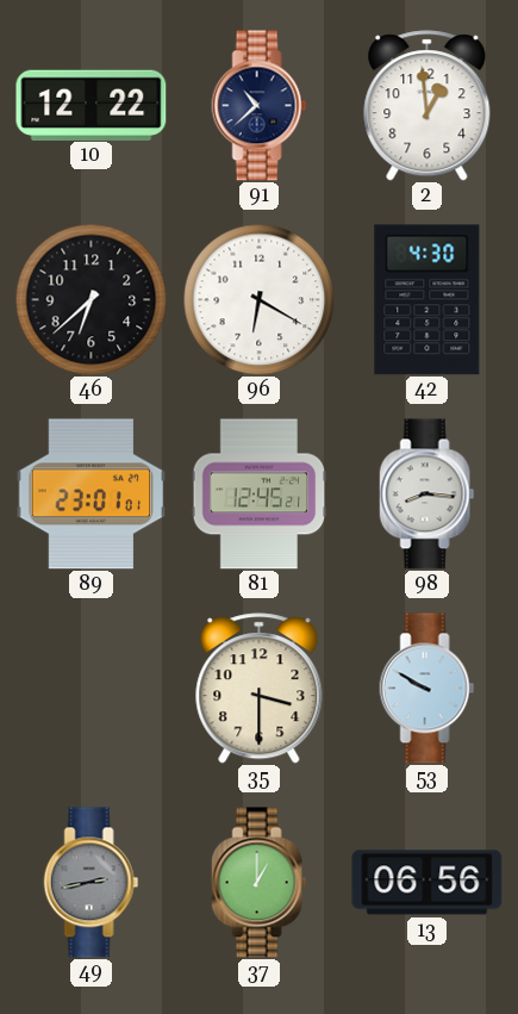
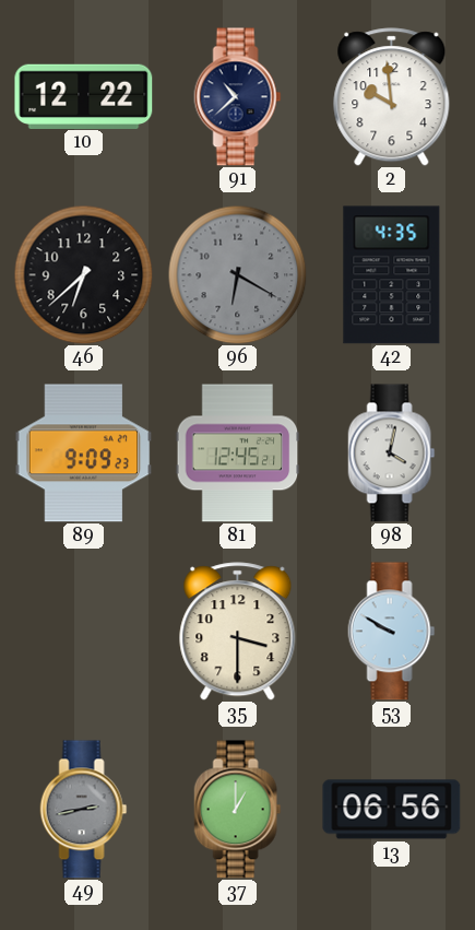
2: 12:59 -> 9:59 (392, 97)
96 dial: white -> grey (237, 274)
42: 4:30 -> 4:35 (392, 275)
89: 23:01 -> 9:09 (84, 454)
98: 8:16 -> 4:02 (392, 454)
